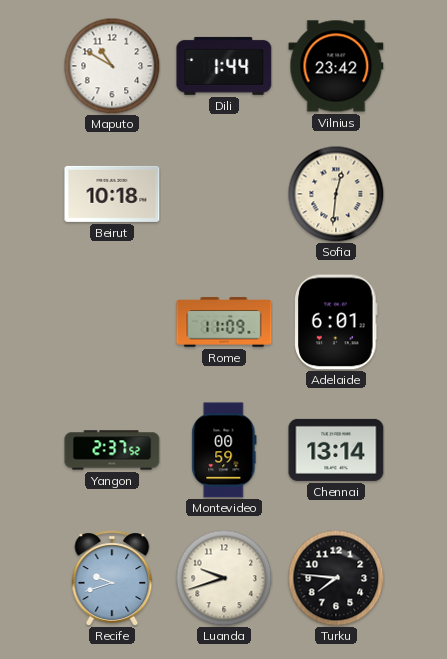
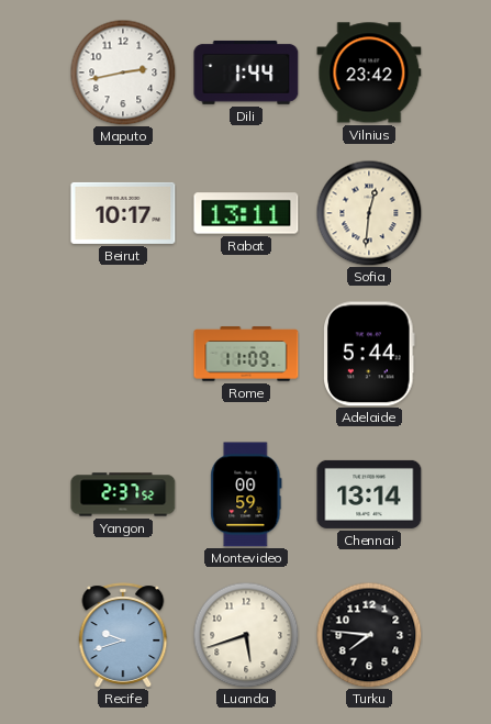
Maputo: 10:50 -> 2:43 (123, 73)
Beirut: 10:18 -> 10:17 (123, 213)
Rabat: none -> 13:11 (246, 213)
Adelaide: 6:01 -> 5:44 (369, 354)
Luanda: 9:42 -> 5:42 (246, 635)
